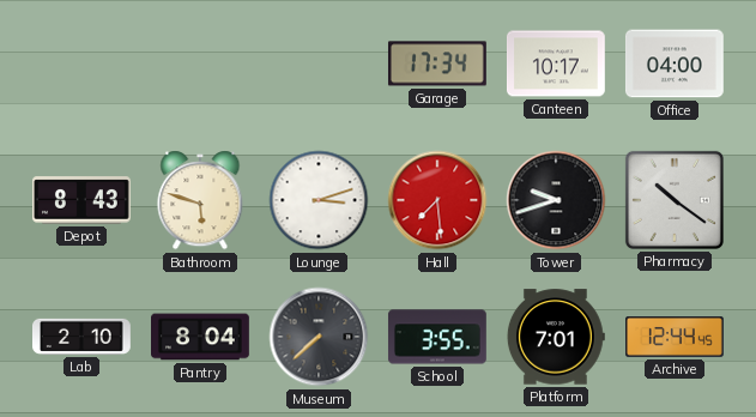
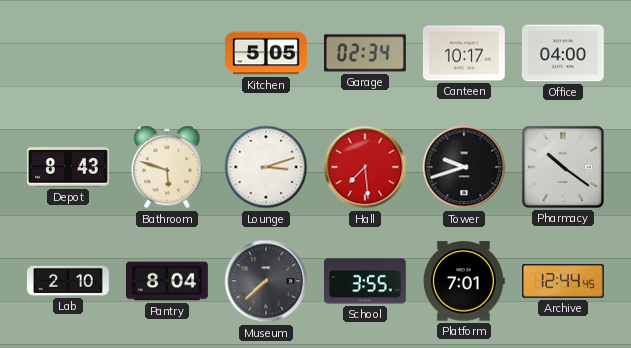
Kitchen: none -> 5:05 (267, 53)
Garage: 17:34 -> 02:34 (365, 53)
